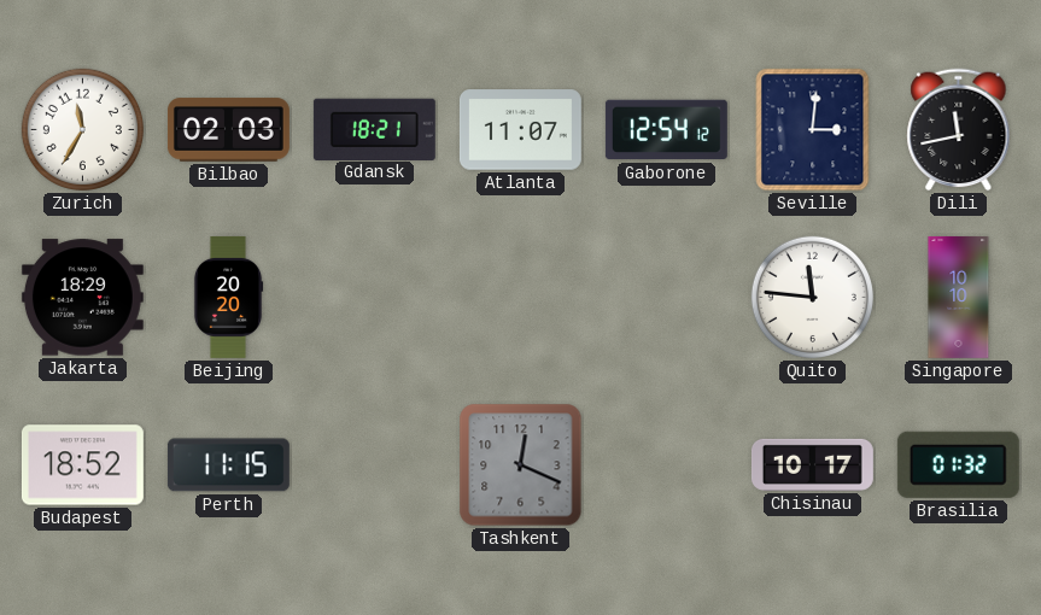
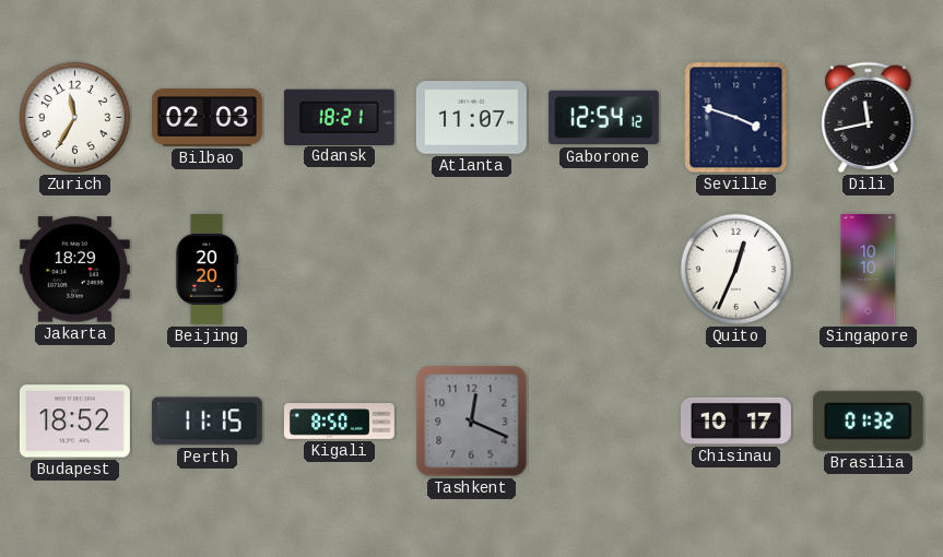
Seville: 3:01 -> 3:48 (736, 118)
Quito: 11:46 -> 12:34 (735, 269)
Kigali: none -> 8:50 (340, 422)
